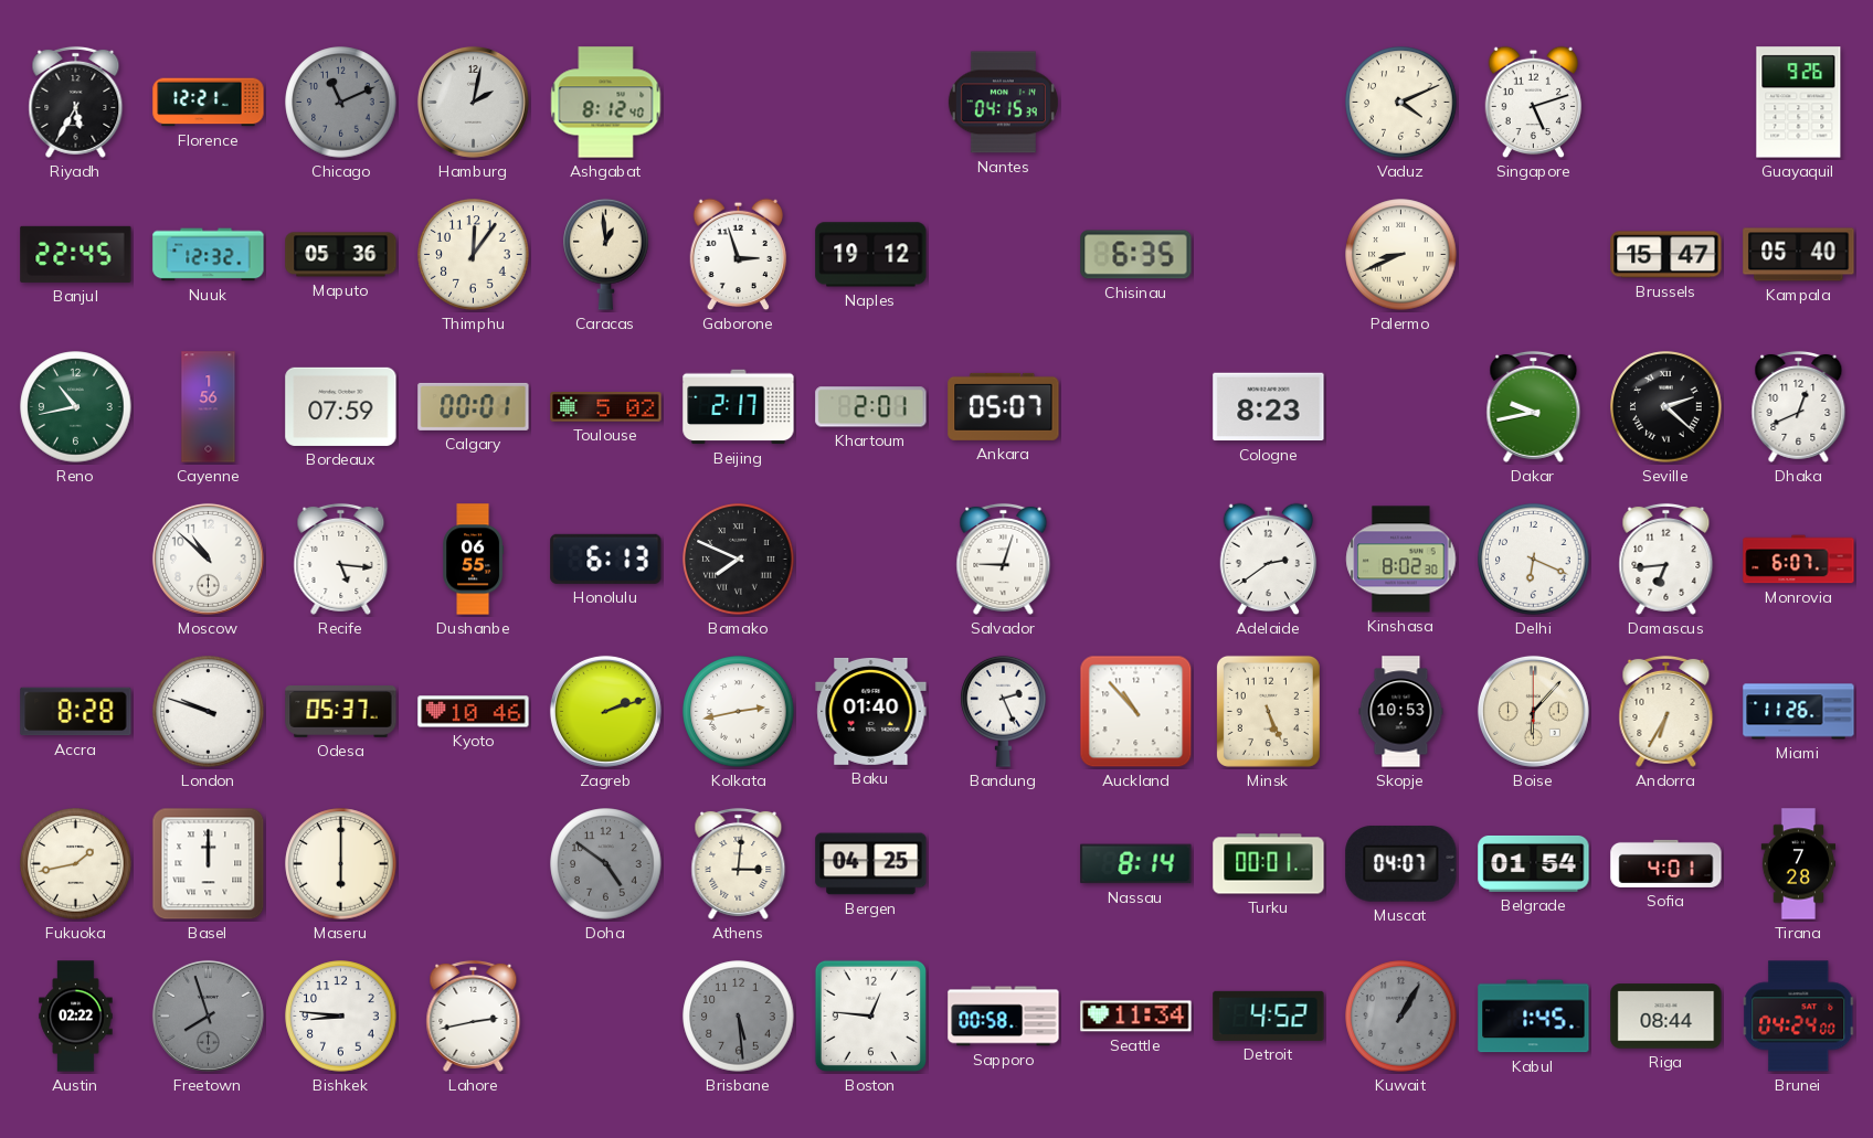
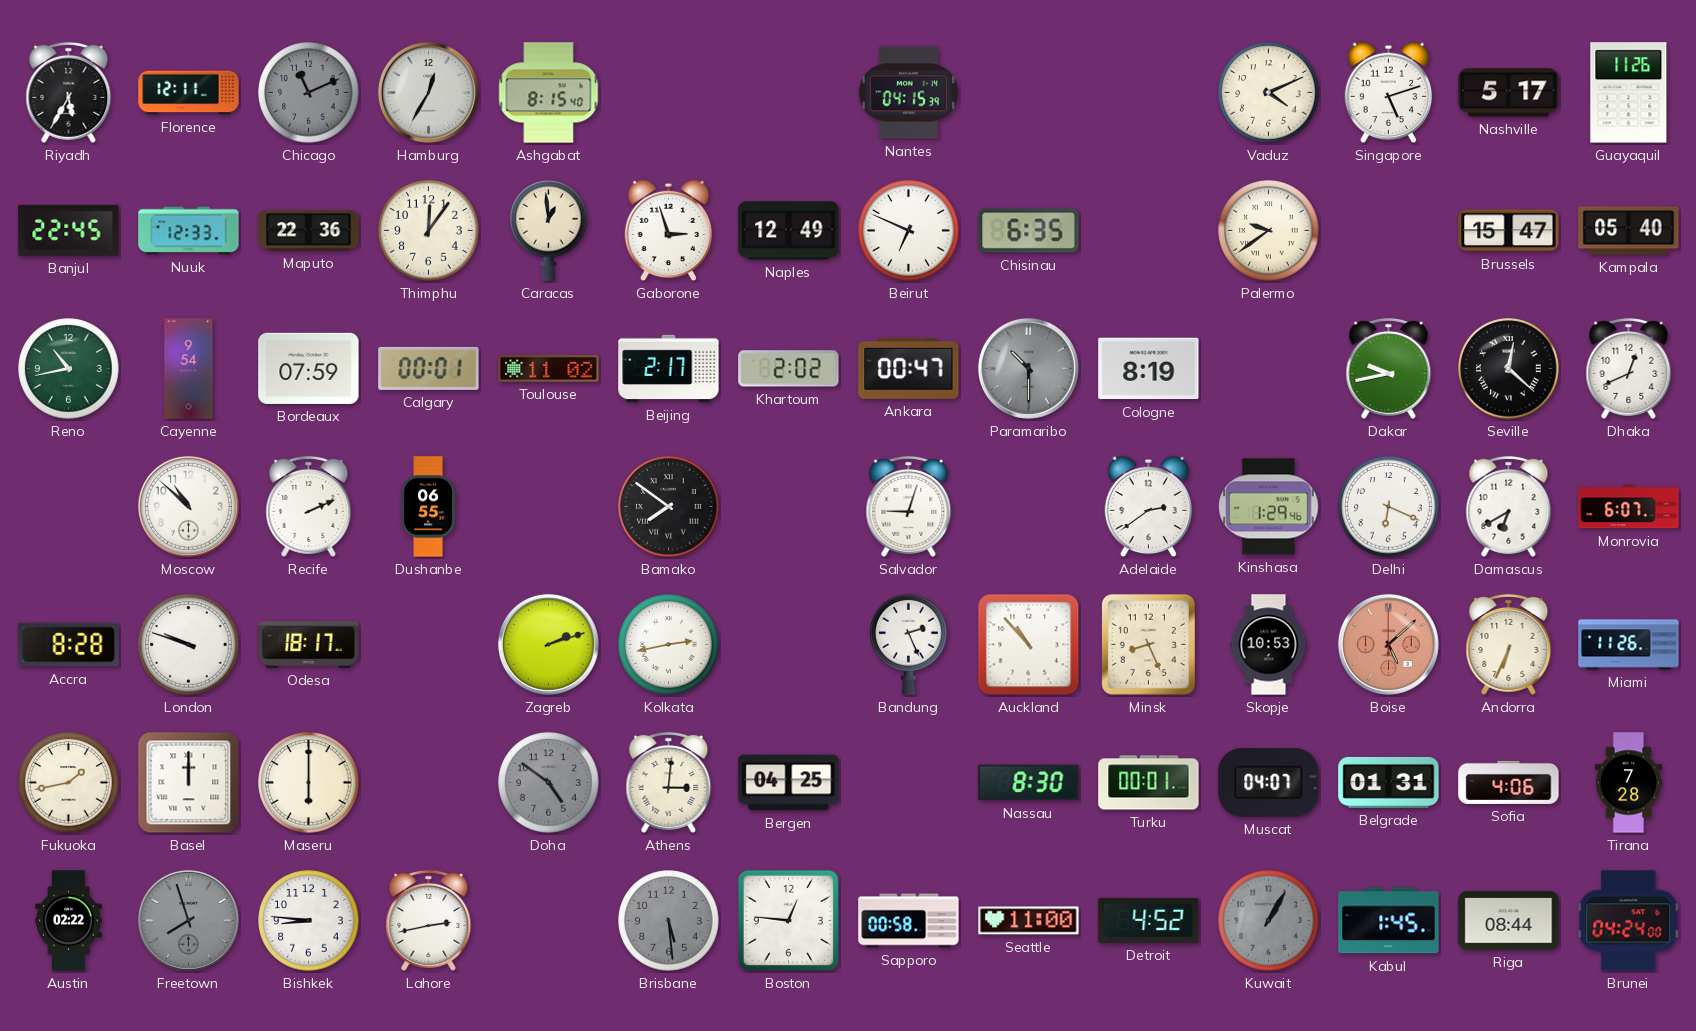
Florence: 12:21 -> 12:11 (189, 93)
Hamburg: 2:02 -> 12:35 (428, 92)
Ashgabat: 8:12 -> 8:15 (549, 93)
Nashville: none -> 5:17 (1509, 93)
Guayaquil: 9:26 -> 11:26 (1629, 93)
Nuuk: 12:32 -> 12:33 (189, 231)
Maputo: 05:36 -> 22:36 (309, 231)
Naples: 19:12 -> 12:49 (789, 231)
Beirut: none -> 6:49 (909, 231)
Palermo: 8:41 -> 9:39 (1269, 231)
Cayenne: 1:56 -> 9:54 (189, 369)
Toulouse: 5:02 -> 11:02 (549, 369)
Khartoum: 2:01 -> 2:02 (789, 369)
Ankara: 05:07 -> 00:47 (909, 368)
Paramaribo: none -> 10:30 (1028, 368)
Cologne: 8:23 -> 8:19 (1149, 369)
Seville: 2:22 -> 12:22 (1509, 369)
Recife: 5:16 -> 2:11 (309, 506)
Honolulu: 6:13 -> none (606, 559)
Bamako: 7:49 -> 7:51 (669, 507)
Kinshasa: 8:02 -> 1:29 (1269, 507)
Damascus: 6:44 -> 6:40 (1509, 506)
Odesa: 05:37 -> 18:17 (309, 645)
Kyoto: 10:46 -> none (474, 712)
Baku: 01:40 -> none (871, 711)
Minsk: 5:26 -> 8:26 (1148, 644)
Boise: 6:07 -> 5:08 (1388, 644)
Boise dial: cream -> salmon (1388, 644)
Andorra: 6:35 -> 6:34 (1509, 644)
Nassau: 8:14 -> 8:30 (1029, 783)
Belgrade: 01:54 -> 01:31 (1389, 782)
Sofia: 4:01 -> 4:06 (1509, 782)
Seattle: 11:34 -> 11:00 (1029, 921)
